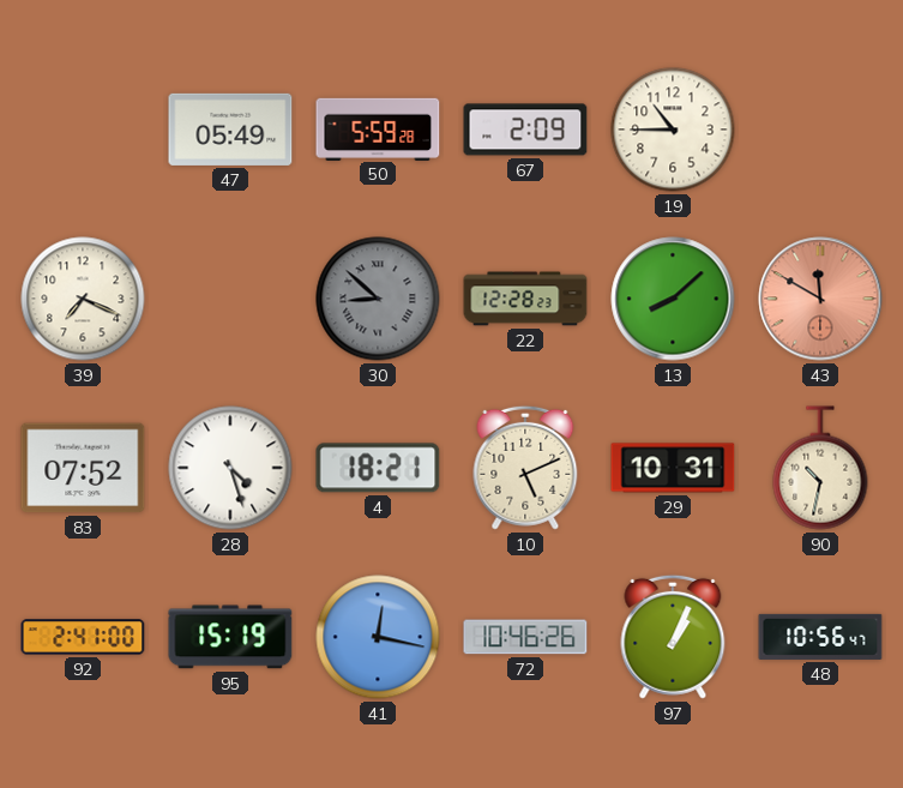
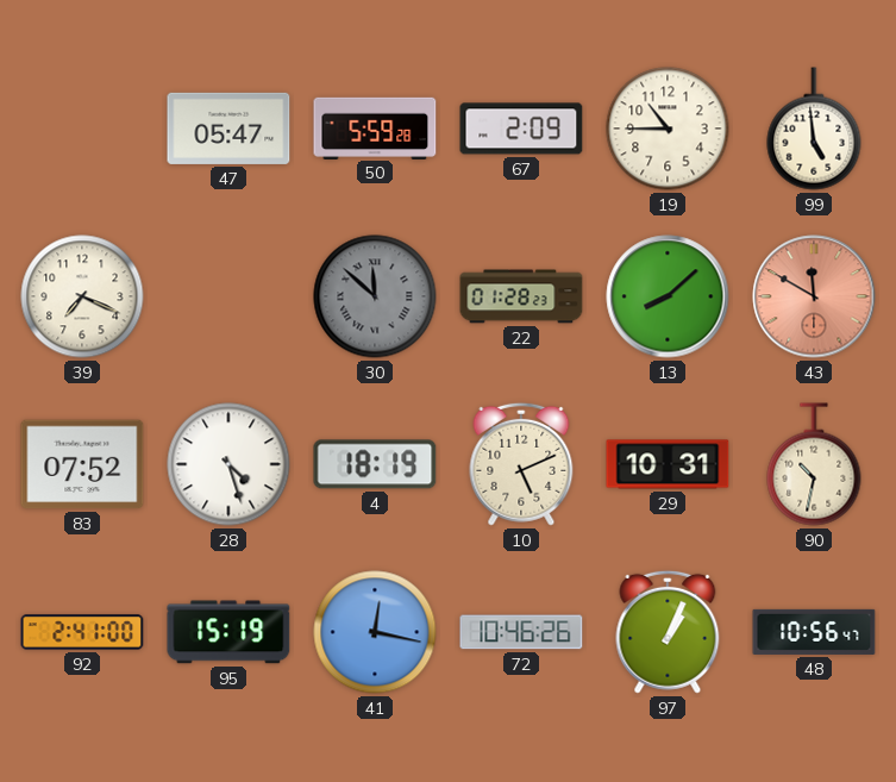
47: 05:49 -> 05:47 (228, 129)
99: none -> 4:59 (814, 129)
30: 8:52 -> 11:52 (375, 296)
22: 12:28 -> 01:28 (521, 296)
4: 18:21 -> 18:19 (375, 464)
